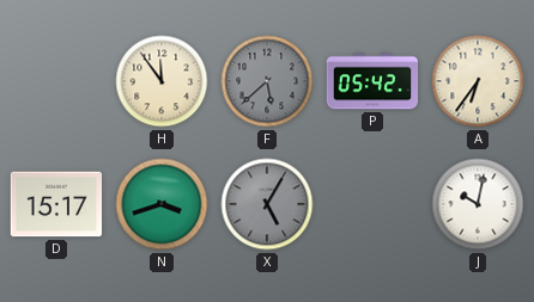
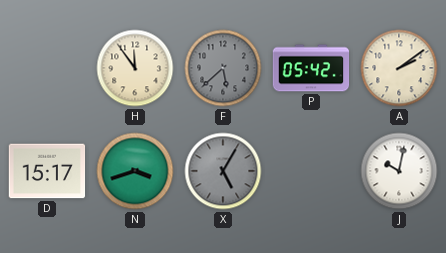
A: 6:36 -> 2:09 (399, 68)
